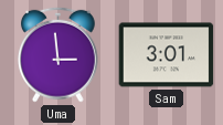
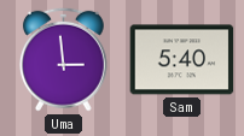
Sam: 3:01 -> 5:40 (182, 60)
